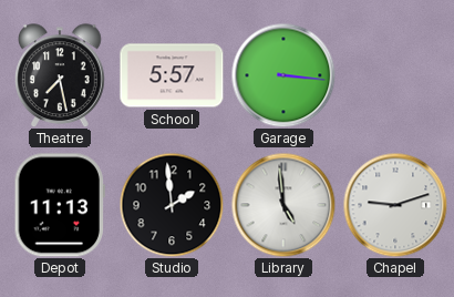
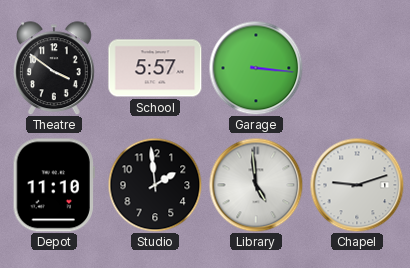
Theatre: 7:28 -> 3:51 (55, 68)
Depot: 11:13 -> 11:10 (54, 185)
